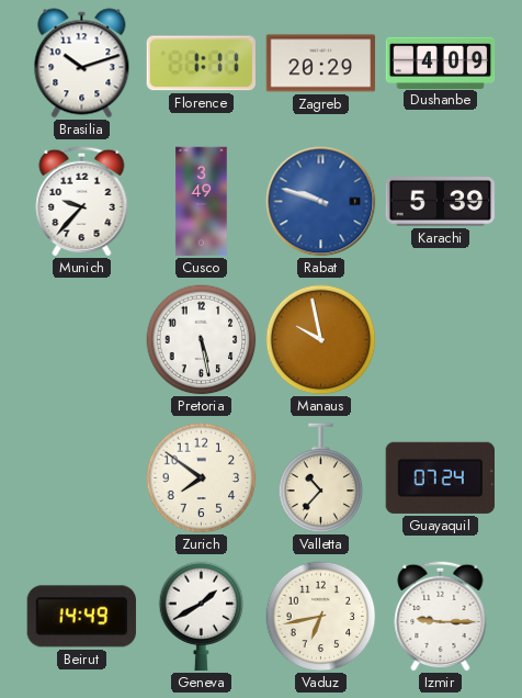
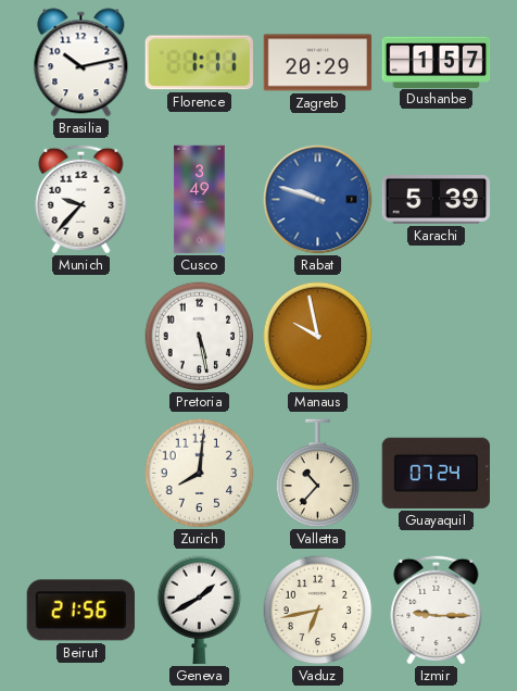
Brasilia: 10:12 -> 10:13 (81, 63)
Dushanbe: 4:09 -> 1:57 (437, 62)
Zurich: 7:51 -> 8:01 (200, 474)
Beirut: 14:49 -> 21:56 (80, 611)
